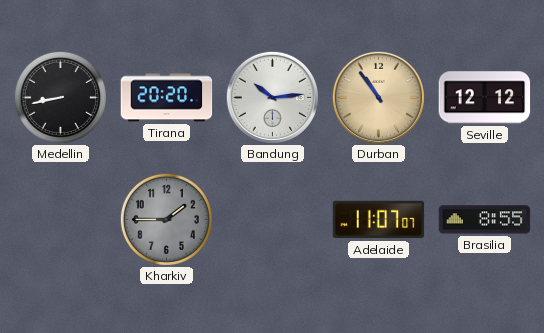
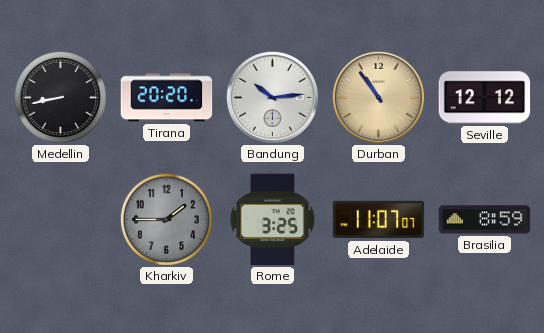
Rome: none -> 3:25 (273, 220)
Brasilia: 8:55 -> 8:59 (485, 220)
